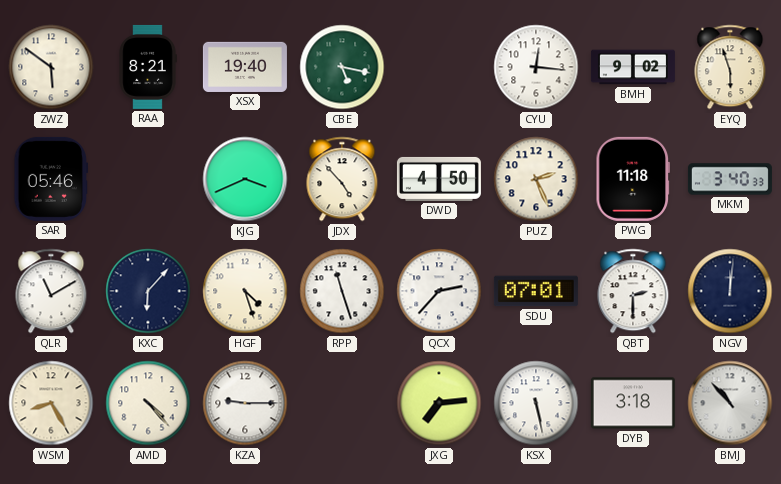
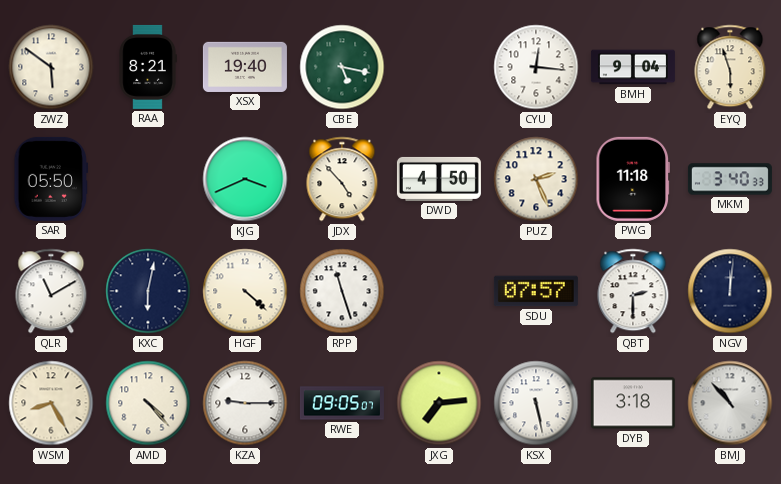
BMH: 9:02 -> 9:04 (633, 67)
SAR: 05:46 -> 05:50 (51, 179)
KXC: 6:07 -> 6:02 (148, 291)
HGF: 4:27 -> 4:22 (245, 291)
QCX: 2:37 -> none (439, 291)
SDU: 07:01 -> 07:57 (536, 291)
RWE: none -> 09:05 (342, 403)
